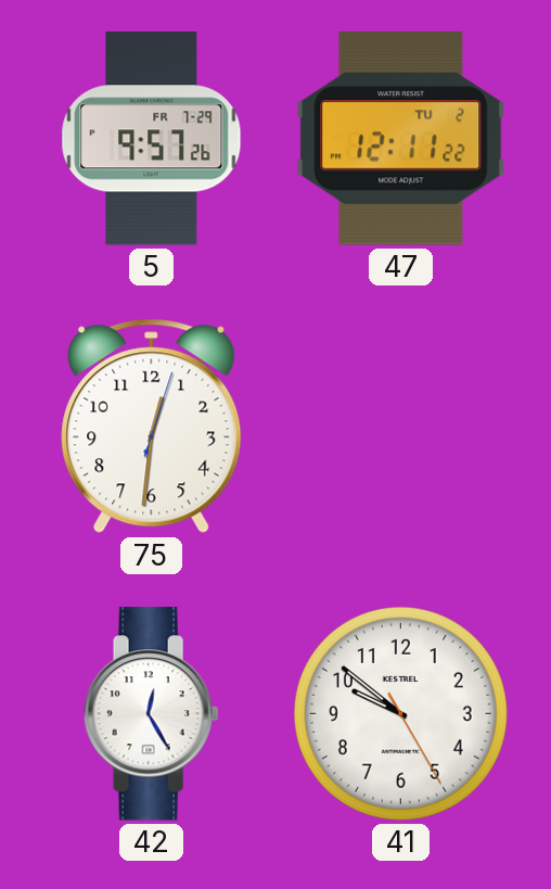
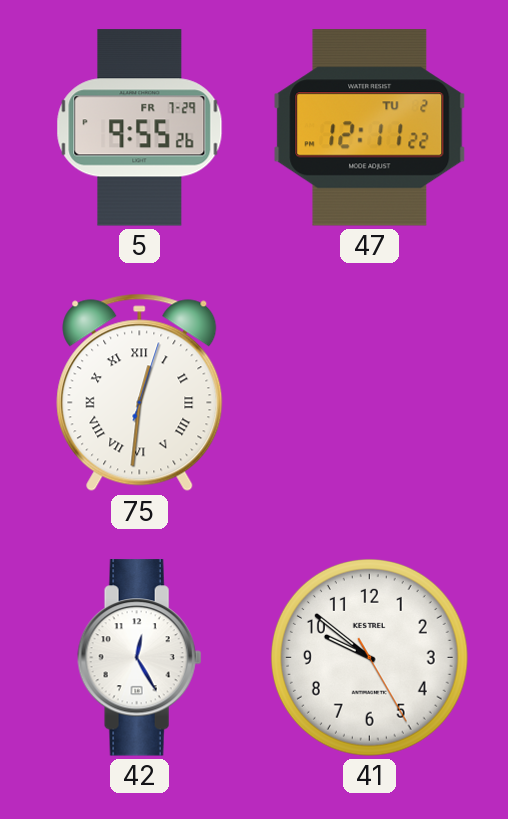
5: 9:57 -> 9:55 (140, 128)
75 numerals: Arabic -> Roman (140, 393)
